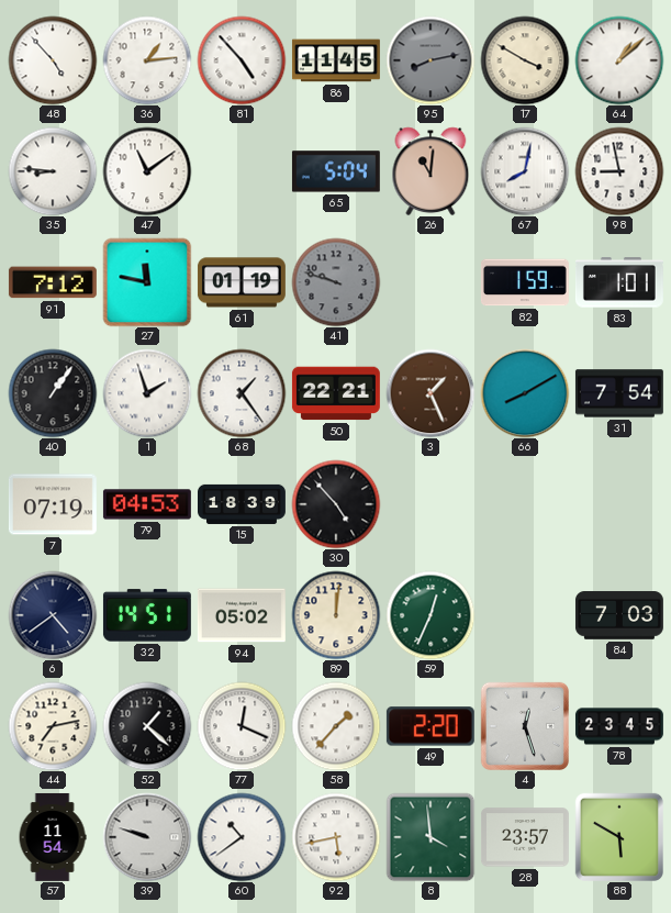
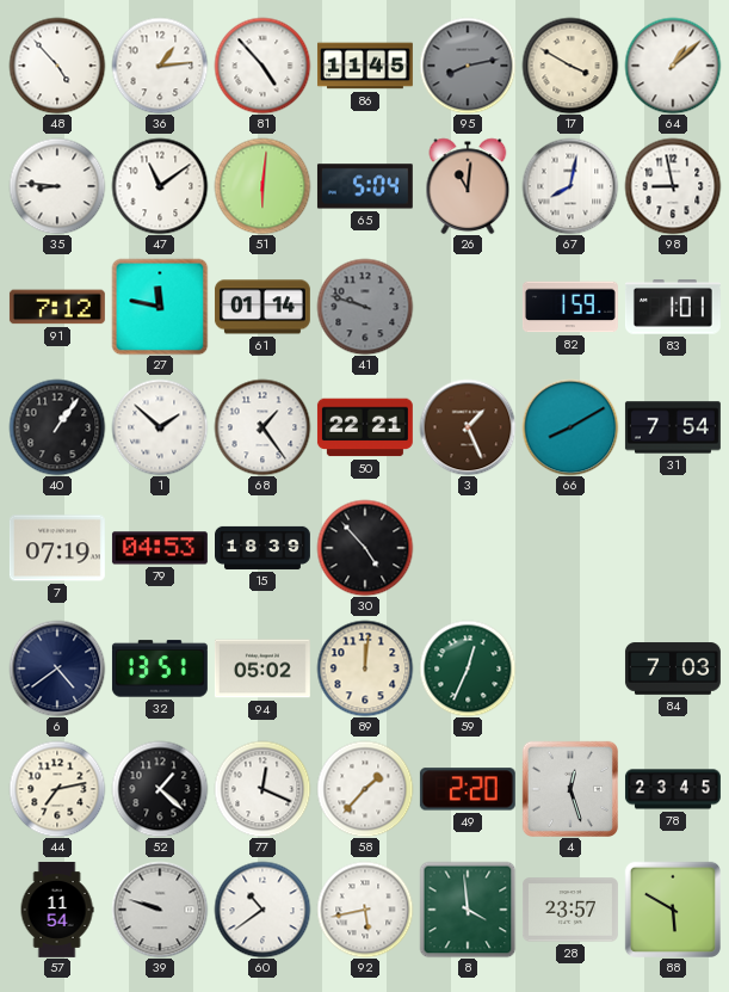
51: none -> 6:01 (262, 186)
61: 01:19 -> 01:14 (262, 307)
1: 1:57 -> 1:52 (160, 427)
32: 14:51 -> 13:51 (160, 668)
